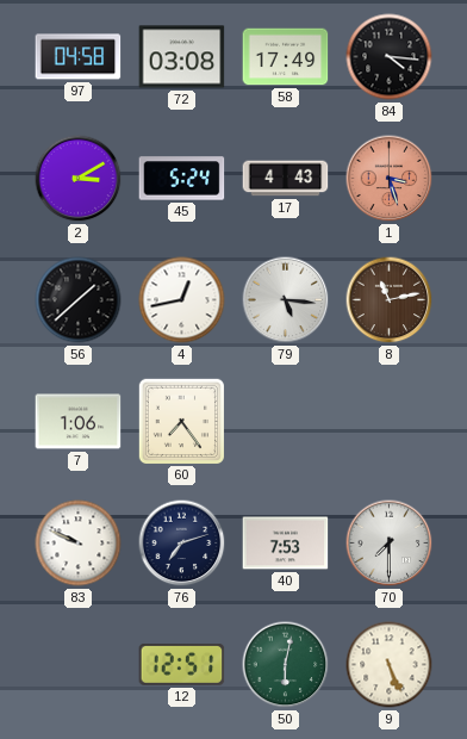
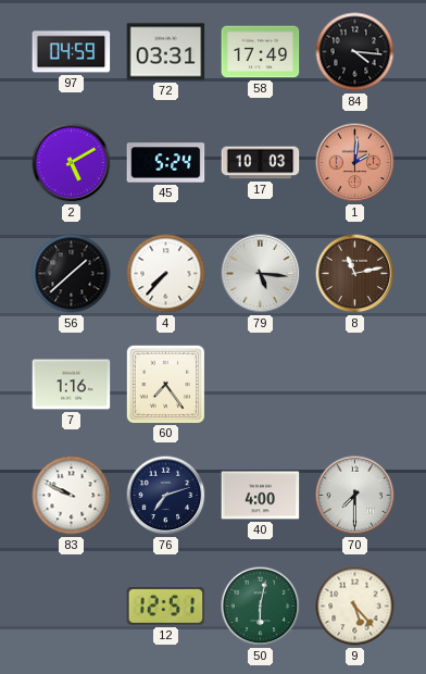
97: 04:58 -> 04:59 (72, 52)
72: 03:08 -> 03:31 (166, 52)
2: 3:10 -> 5:10 (72, 163)
17: 4:43 -> 10:03 (261, 163)
1: 3:27 -> 2:01 (355, 163)
4: 12:43 -> 7:37 (166, 274)
7: 1:06 -> 1:16 (72, 385)
40: 7:53 -> 4:00 (261, 496)
9: 5:26 -> 5:23 (355, 607)
